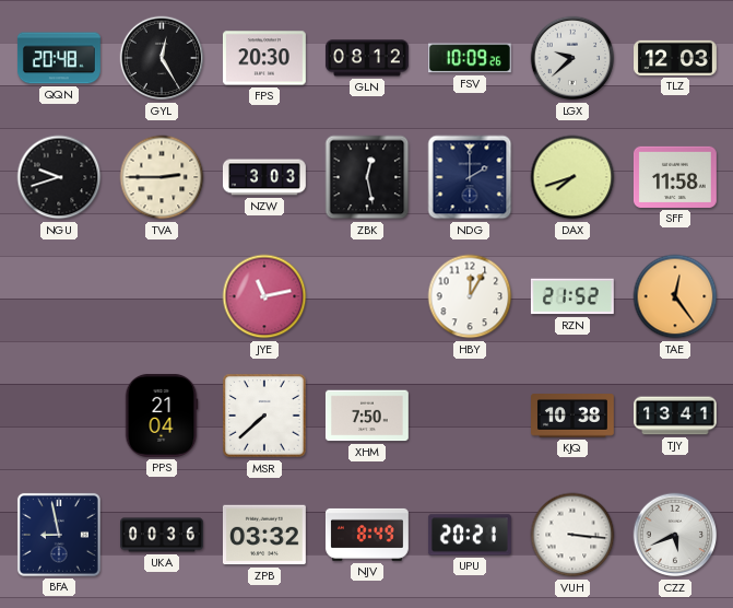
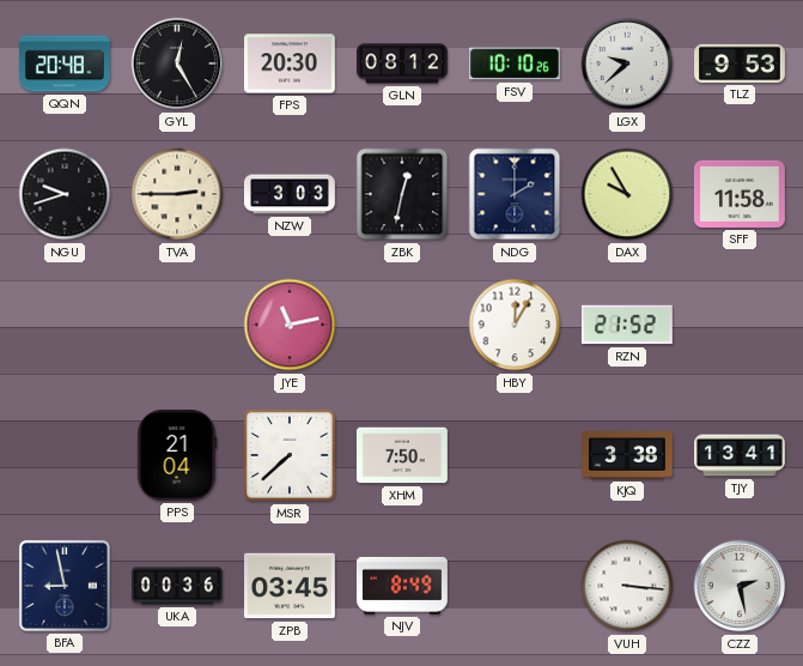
FSV: 10:09 -> 10:10 (515, 63)
TLZ: 12:03 -> 9:53 (741, 63)
ZBK: 12:28 -> 12:32 (402, 194)
DAX: 7:42 -> 9:55 (627, 194)
TAE: 12:24 -> none (675, 296)
KJQ: 10:38 -> 3:38 (628, 455)
ZPB: 03:32 -> 03:45 (290, 586)
UPU: 20:21 -> none (470, 535)
CZZ: 5:41 -> 2:28 (740, 586)
